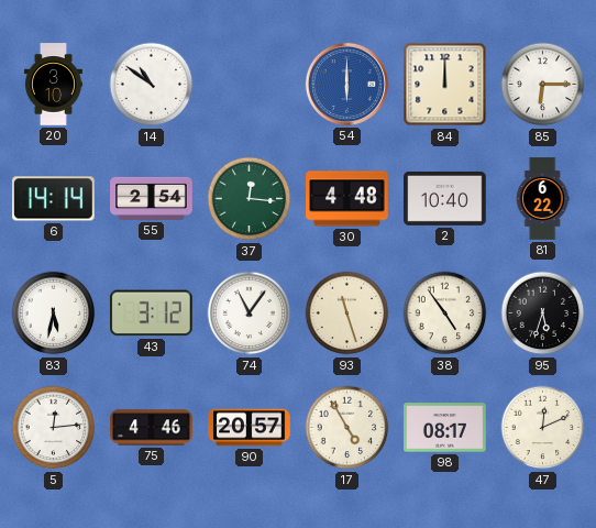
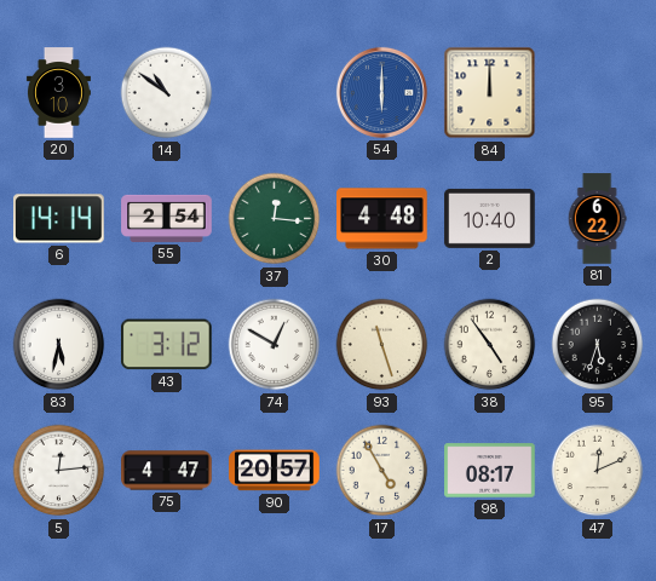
85: 6:15 -> none (543, 85)
74: 11:06 -> 12:50 (275, 345)
75: 4:46 -> 4:47 (167, 471)
